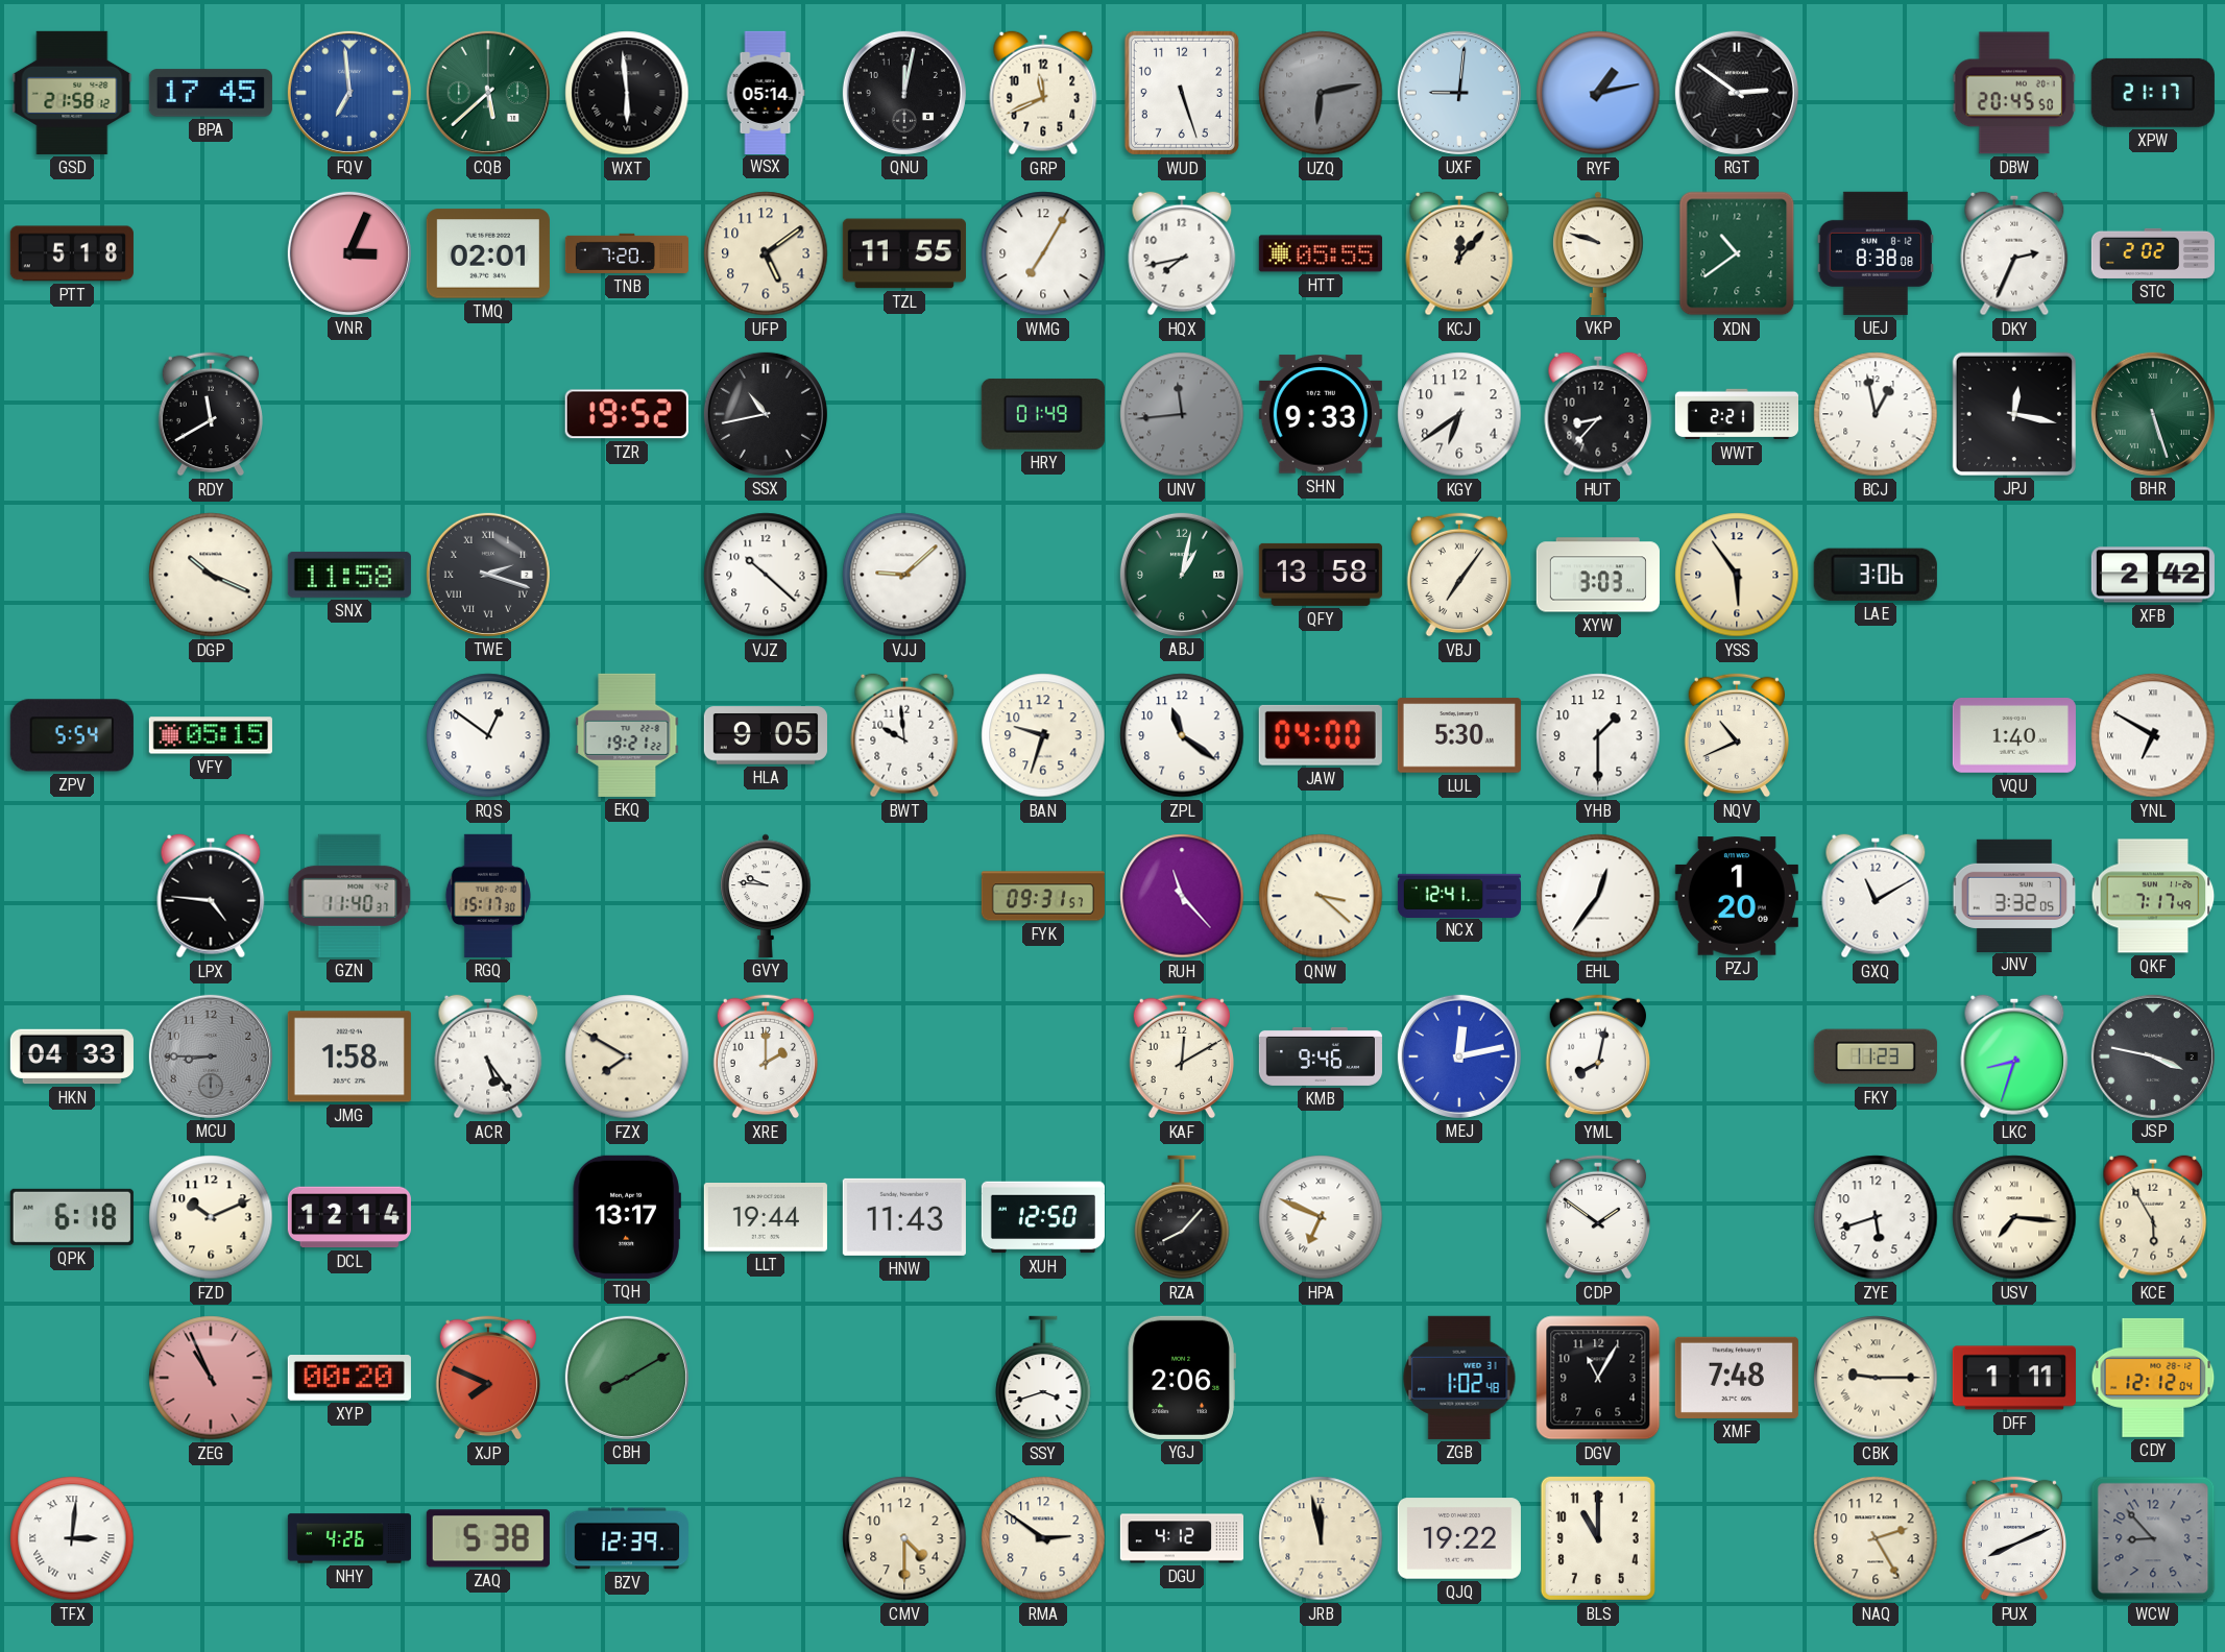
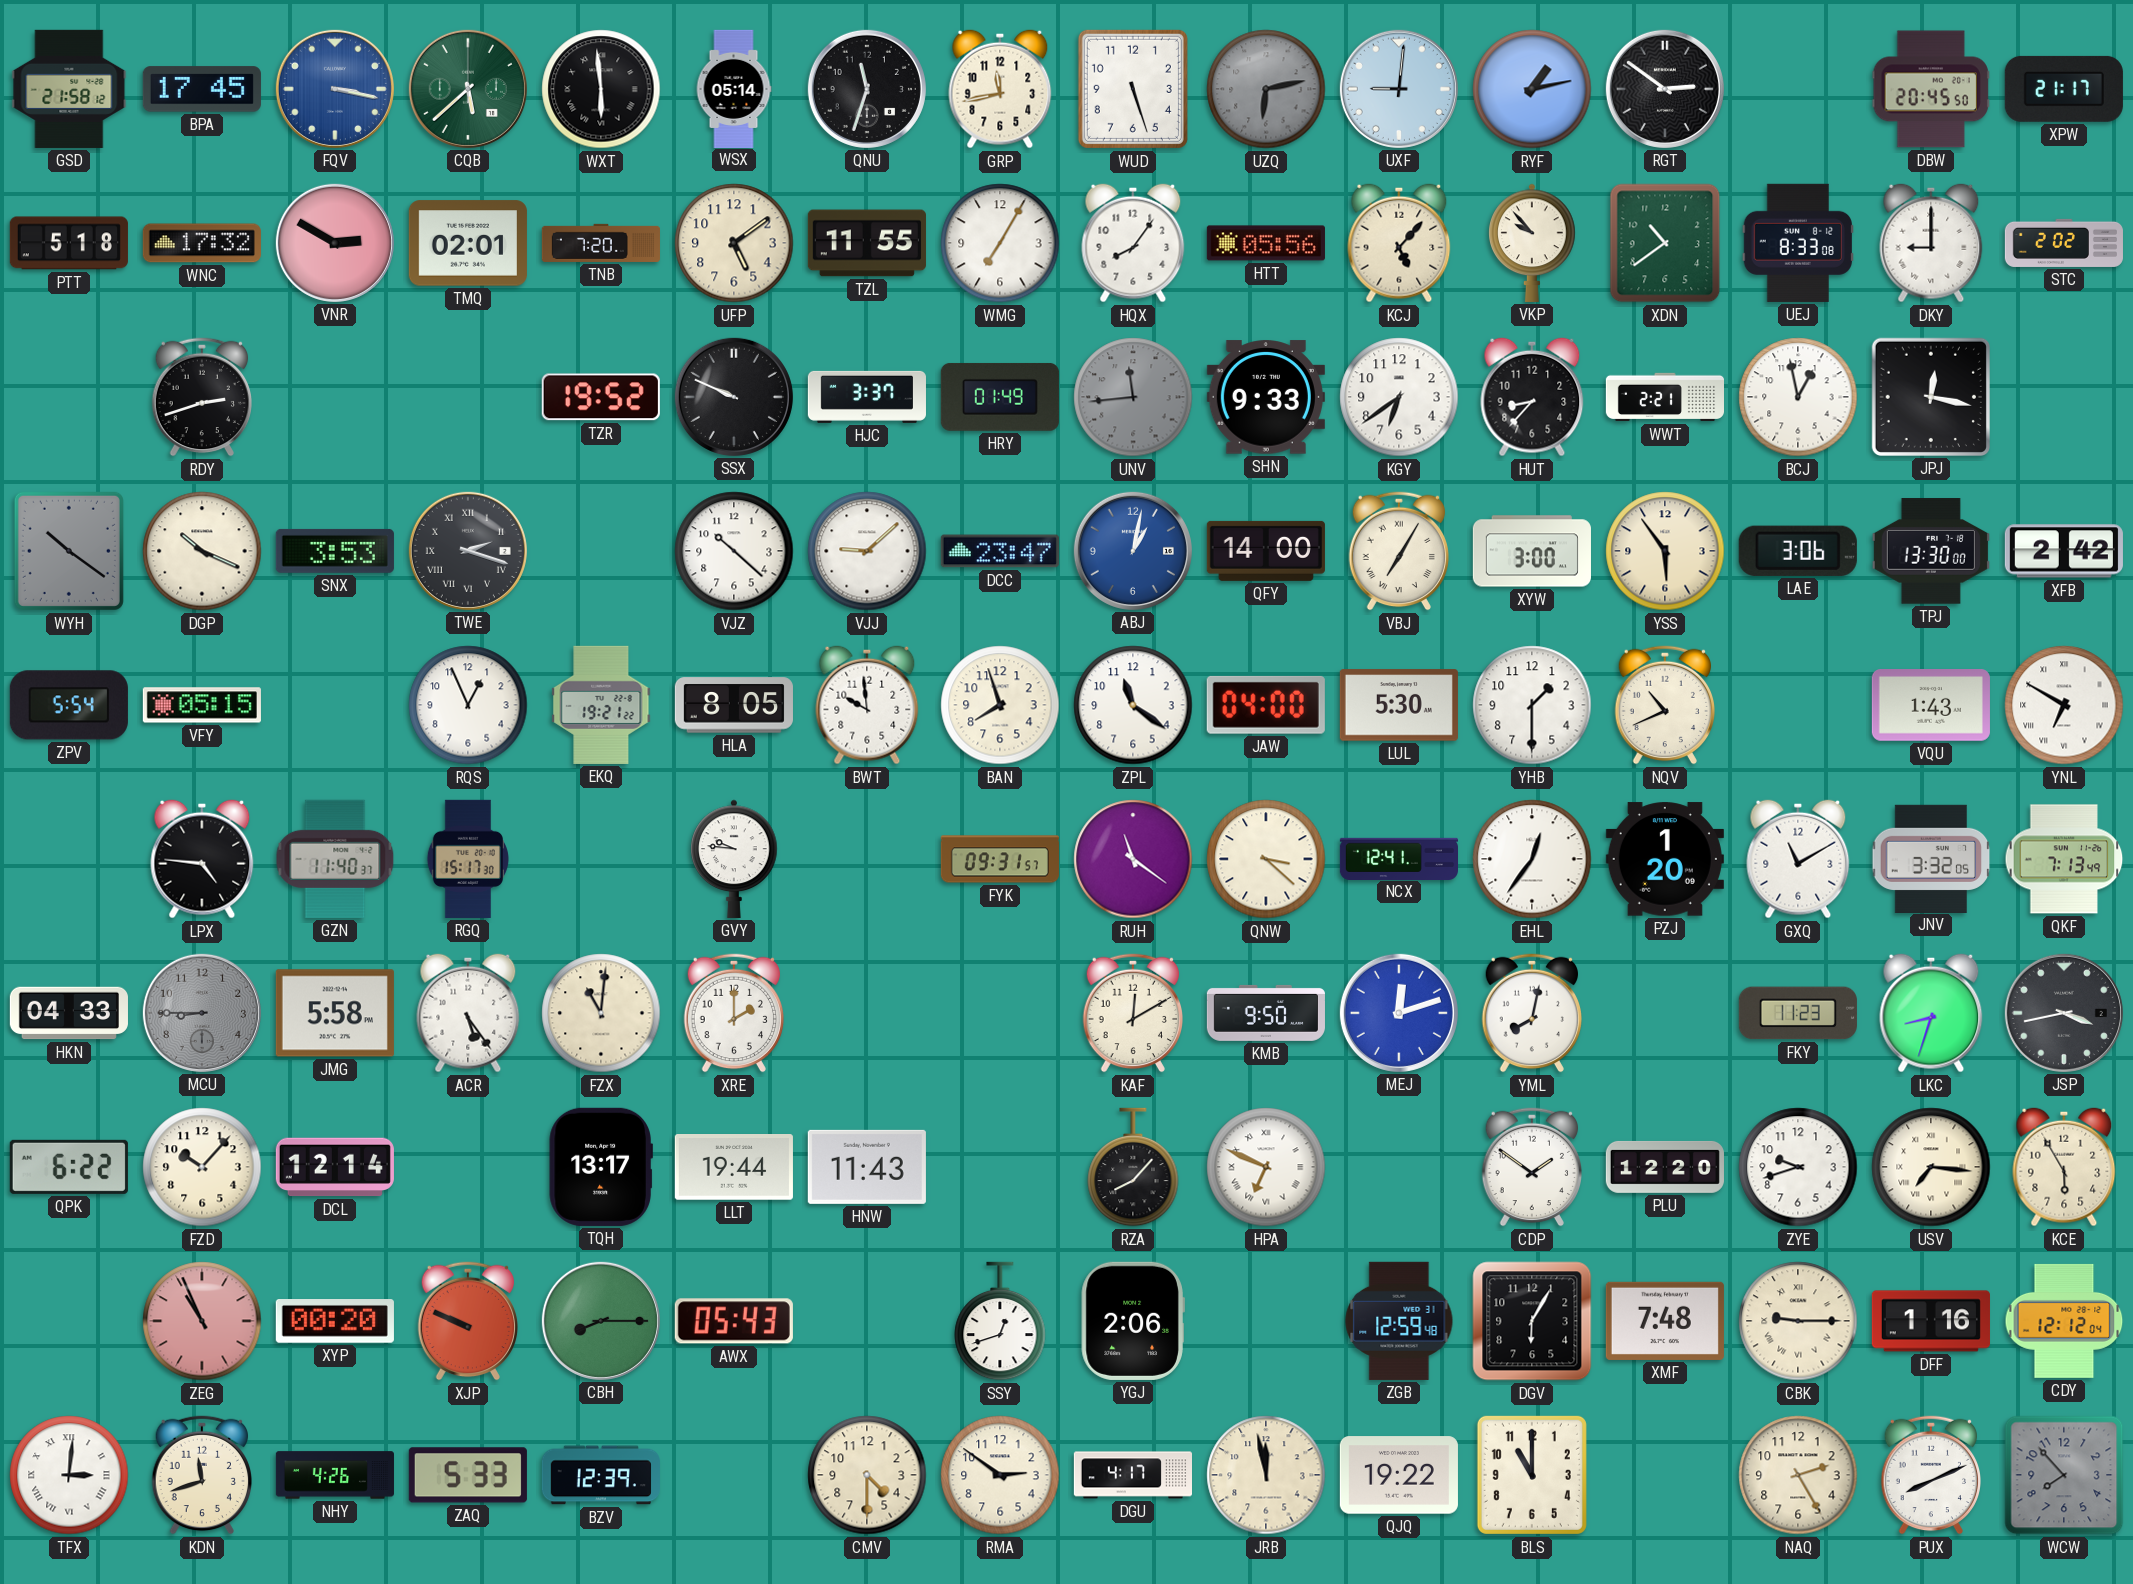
FQV: 6:59 -> 3:17 (335, 89)
QNU: 12:02 -> 11:33 (867, 89)
GRP: 11:41 -> 11:43 (1000, 89)
WNC: none -> 17:32 (202, 243)
VNR: 3:04 -> 2:50 (335, 243)
HQX: 7:43 -> 8:06 (1133, 243)
HTT: 05:55 -> 05:56 (1266, 243)
KCJ: 12:07 -> 5:07 (1399, 243)
VKP: 9:48 -> 9:53 (1532, 243)
UEJ: 8:38 -> 8:33 (1798, 243)
DKY: 2:34 -> 9:00 (1931, 243)
RDY: 11:40 -> 2:42 (201, 397)
SSX: 10:43 -> 9:49 (734, 397)
HJC: none -> 3:37 (867, 397)
BHR: 5:27 -> none (2153, 414)
WYH: none -> 10:21 (69, 551)
SNX: 11:58 -> 3:53 (335, 551)
DCC: none -> 23:47 (1000, 551)
ABJ dial: green -> blue (1133, 551)
QFY: 13:58 -> 14:00 (1266, 551)
VBJ: 7:06 -> 7:05 (1398, 551)
XYW: 3:03 -> 3:00 (1532, 551)
TPJ: none -> 13:30 (1931, 551)
RQS: 12:51 -> 12:56 (468, 705)
HLA: 9:05 -> 8:05 (734, 705)
BAN: 9:33 -> 7:57 (1000, 705)
VQU: 1:40 -> 1:43 (1931, 706)
RUH: 11:23 -> 11:21 (1133, 859)
QKF: 7:17 -> 7:13 (2064, 859)
JMG: 1:58 -> 5:58 (335, 1013)
FZX: 7:50 -> 11:01 (601, 1013)
KMB: 9:46 -> 9:50 (1266, 1013)
MEJ: 12:13 -> 12:12 (1399, 1013)
JSP: 3:47 -> 3:43 (2064, 1013)
QPK: 6:18 -> 6:22 (69, 1167)
FZD: 10:11 -> 10:07 (202, 1167)
XUH: 12:50 -> none (1043, 1217)
PLU: none -> 12:20 (1665, 1167)
ZYE: 5:42 -> 9:42 (1798, 1167)
XJP: 7:49 -> 9:49 (467, 1321)
CBH: 8:10 -> 8:15 (601, 1321)
AWX: none -> 05:43 (734, 1321)
SSY: 3:42 -> 12:42 (1000, 1321)
ZGB: 1:02 -> 12:59 (1399, 1321)
DGV: 11:05 -> 6:05 (1532, 1321)
DFF: 1:11 -> 1:16 (1931, 1321)
KDN: none -> 11:42 (201, 1475)
ZAQ: 5:38 -> 5:33 (468, 1475)
DGU: 4:12 -> 4:17 (1132, 1475)
WCW: 8:53 -> 7:53 (2064, 1475)
